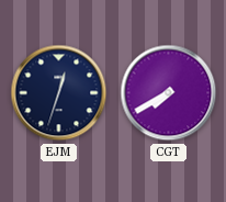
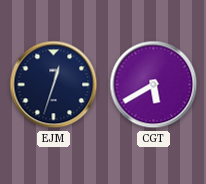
CGT: 7:40 -> 5:40 (154, 85)
